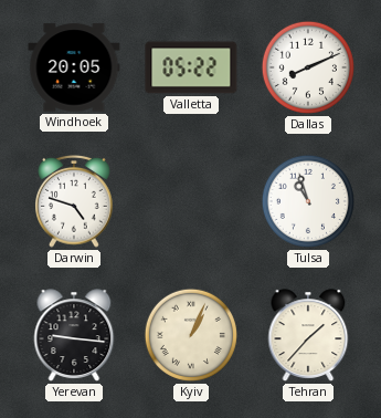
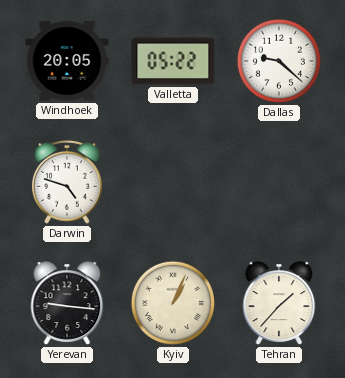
Dallas: 8:11 -> 9:22 (279, 61)
Tulsa: 10:57 -> none (308, 201)
